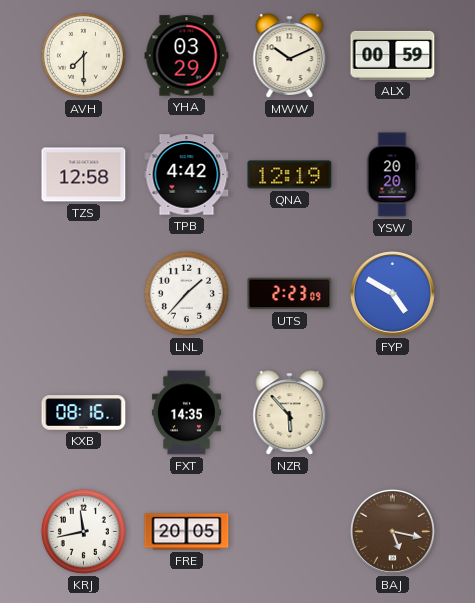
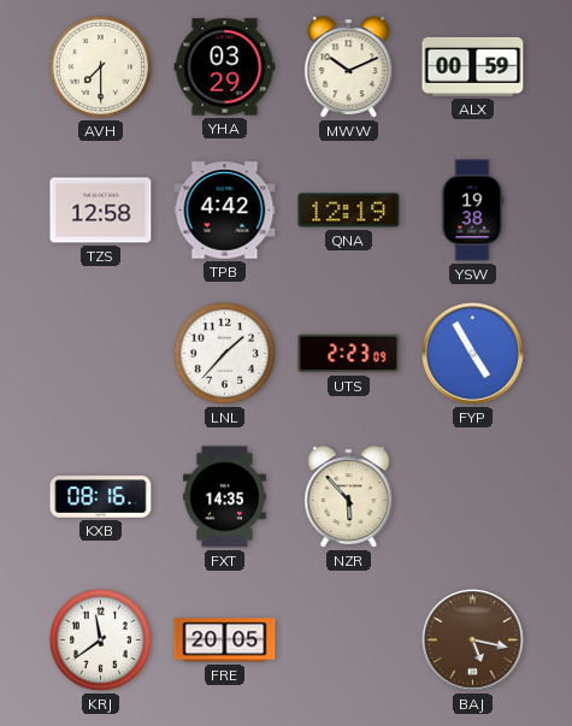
YSW: 20:20 -> 19:38 (472, 211)
FYP: 4:50 -> 4:55 (472, 353)
KRJ: 11:43 -> 11:39 (100, 639)
